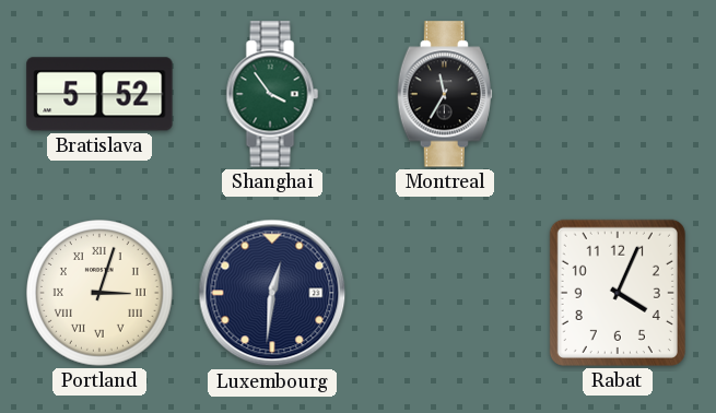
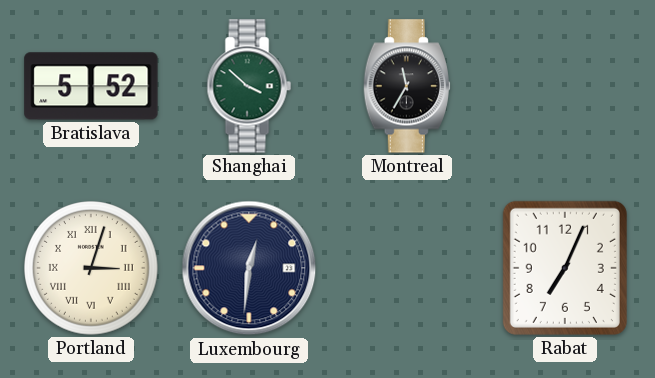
Shanghai: 3:54 -> 3:52 (249, 86)
Rabat: 4:04 -> 7:04 (565, 268)
